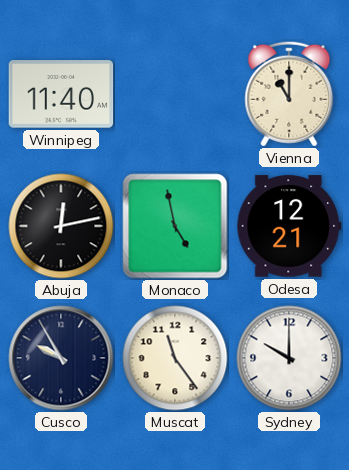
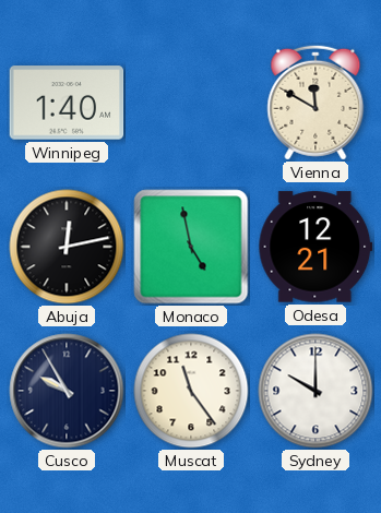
Winnipeg: 11:40 -> 1:40 (67, 103)
Vienna: 11:00 -> 11:50 (315, 103)
